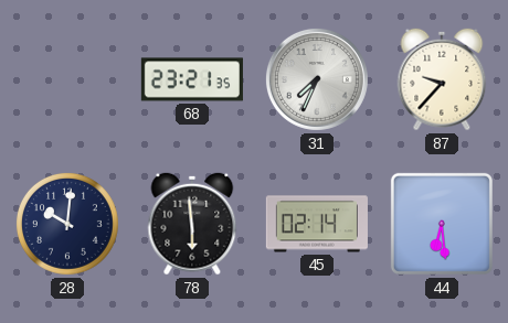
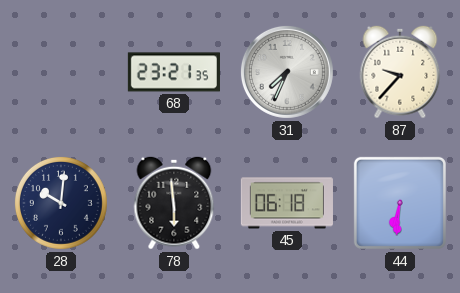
45: 02:14 -> 06:18 (287, 203)
44: 6:29 -> 6:31 (400, 203)
